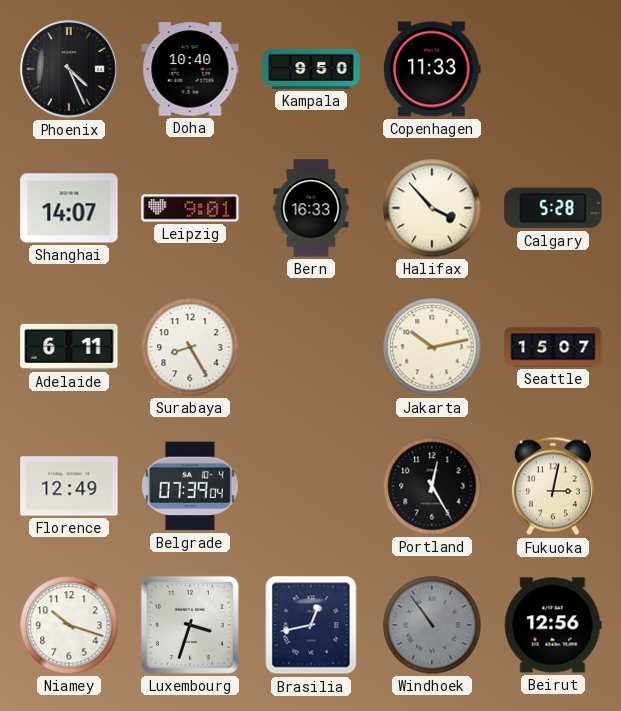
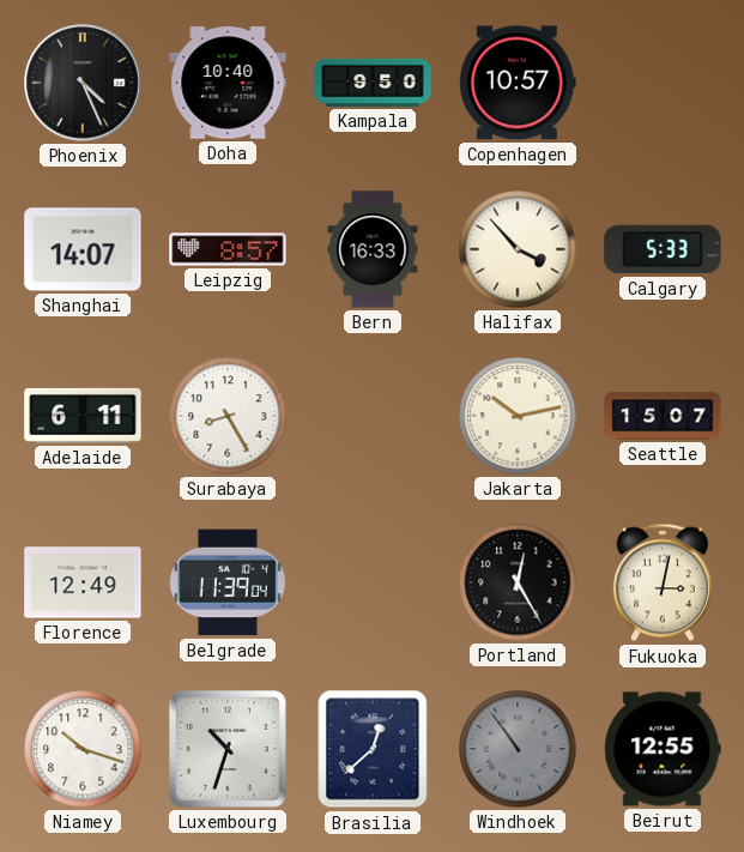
Copenhagen: 11:33 -> 10:57 (518, 83)
Leipzig: 9:01 -> 8:57 (228, 249)
Calgary: 5:28 -> 5:33 (663, 249)
Belgrade: 07:39 -> 11:39 (228, 582)
Luxembourg: 3:33 -> 10:33 (228, 749)
Brasilia: 12:43 -> 12:38 (373, 749)
Beirut: 12:56 -> 12:55 (663, 749)
